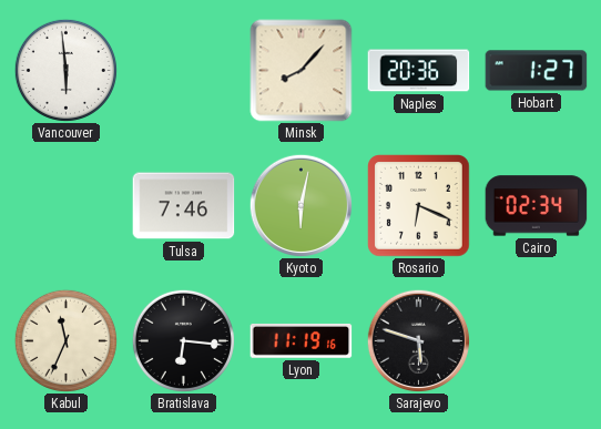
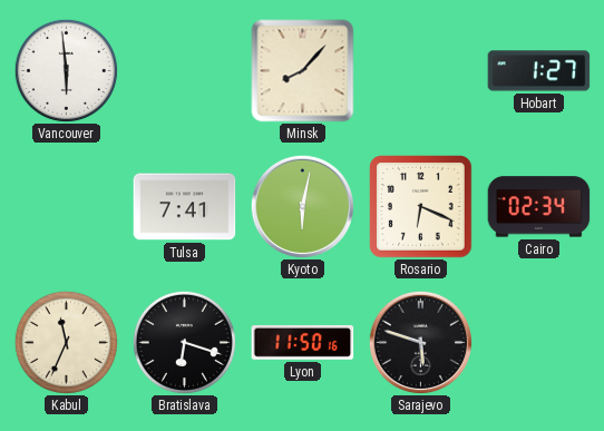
Naples: 20:36 -> none (419, 71)
Tulsa: 7:46 -> 7:41 (185, 207)
Bratislava: 6:16 -> 6:18 (184, 342)
Lyon: 11:19 -> 11:50 (303, 342)
